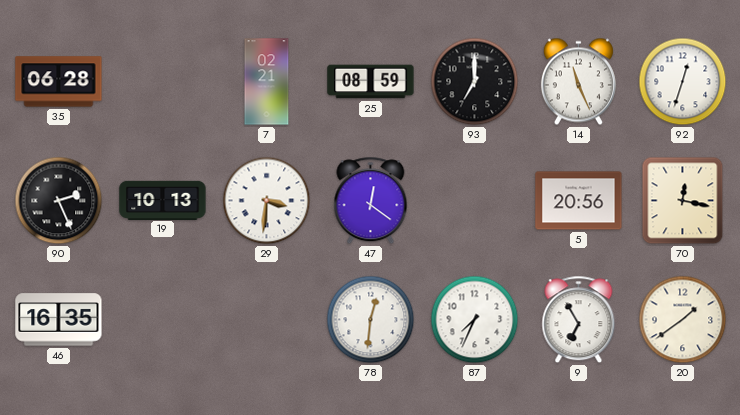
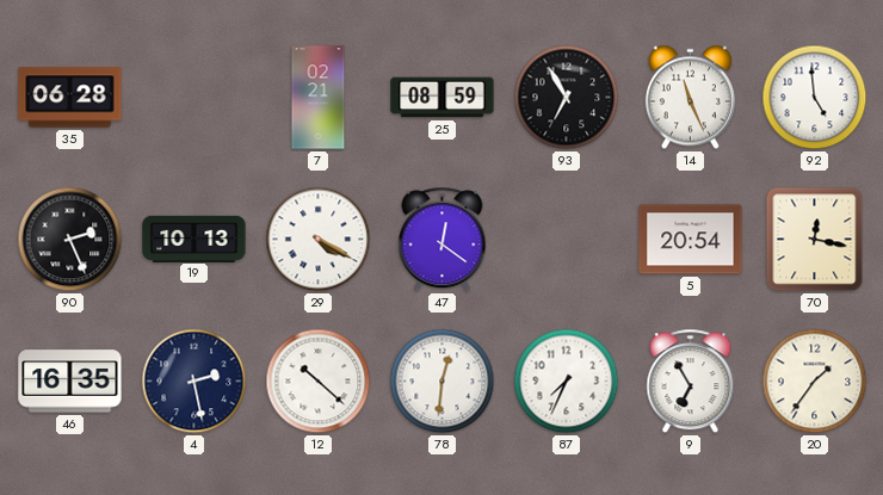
93: 7:00 -> 6:55 (567, 98)
92: 12:33 -> 4:59 (815, 98)
29: 3:31 -> 4:20 (319, 240)
5: 20:56 -> 20:54 (691, 240)
4: none -> 2:28 (194, 382)
12: none -> 10:22 (319, 382)
20: 1:39 -> 1:36 (815, 382)
